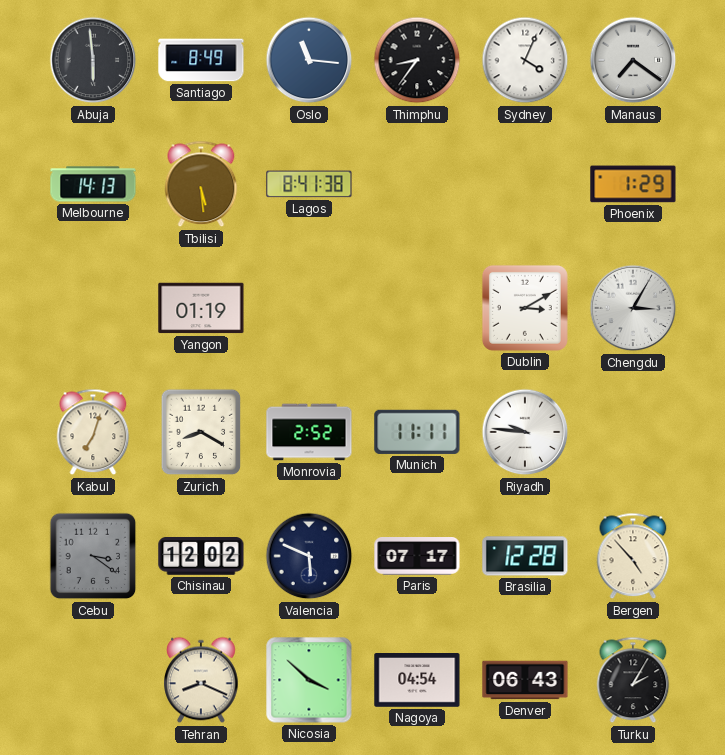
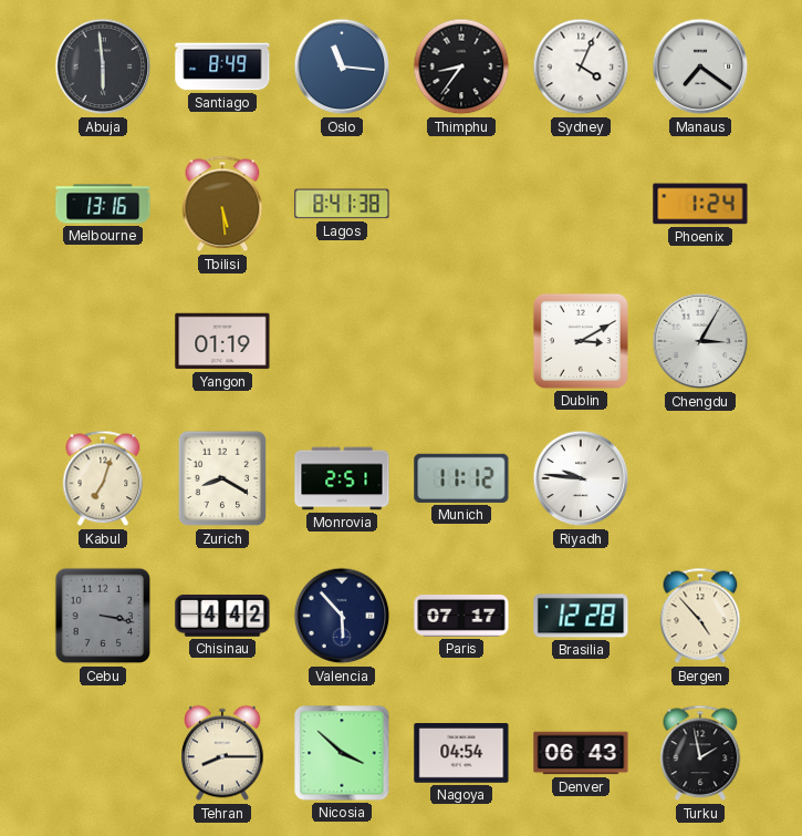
Melbourne: 14:13 -> 13:16 (103, 204)
Phoenix: 1:29 -> 1:24 (700, 204)
Monrovia: 2:52 -> 2:51 (342, 478)
Munich: 11:11 -> 11:12 (461, 478)
Cebu: 3:21 -> 3:17 (103, 616)
Chisinau: 12:02 -> 4:42 (222, 617)
Valencia: 5:49 -> 5:53 (342, 616)
Tehran: 8:19 -> 8:15 (222, 753)
Turku: 2:05 -> 1:58 (700, 753)
